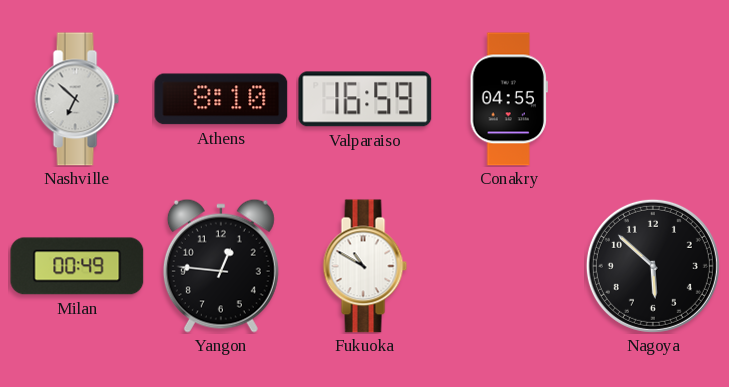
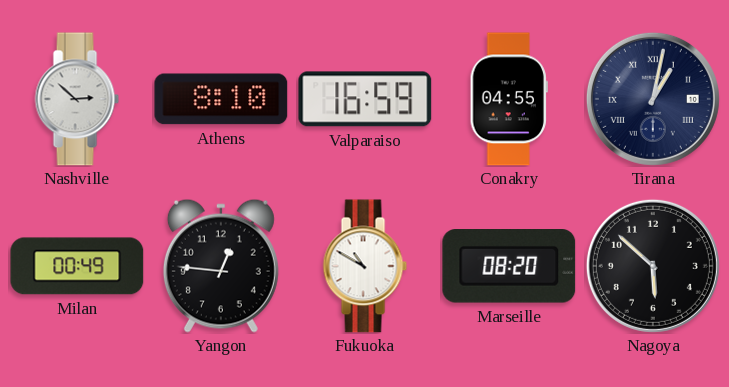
Nashville: 6:52 -> 2:52 (77, 99)
Tirana: none -> 1:02 (653, 99)
Marseille: none -> 08:20 (509, 267)
